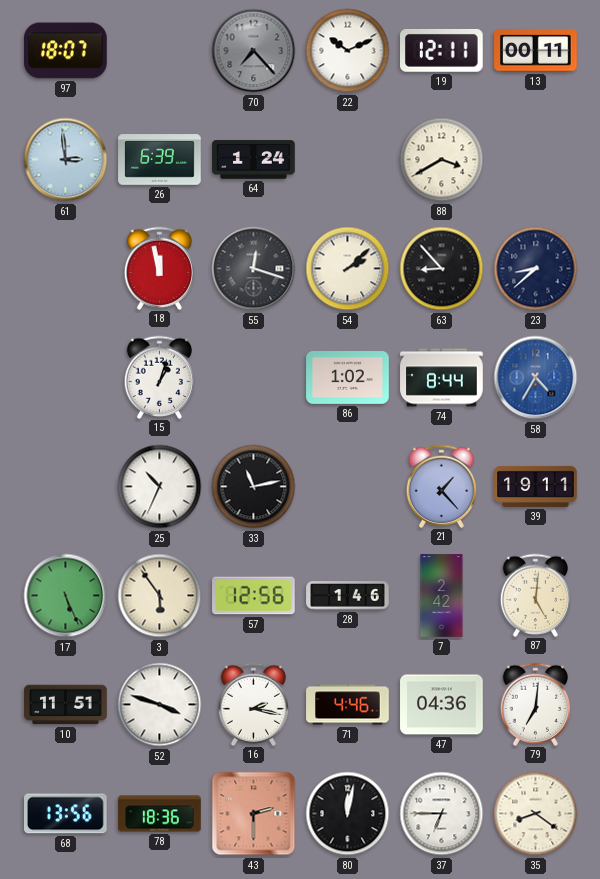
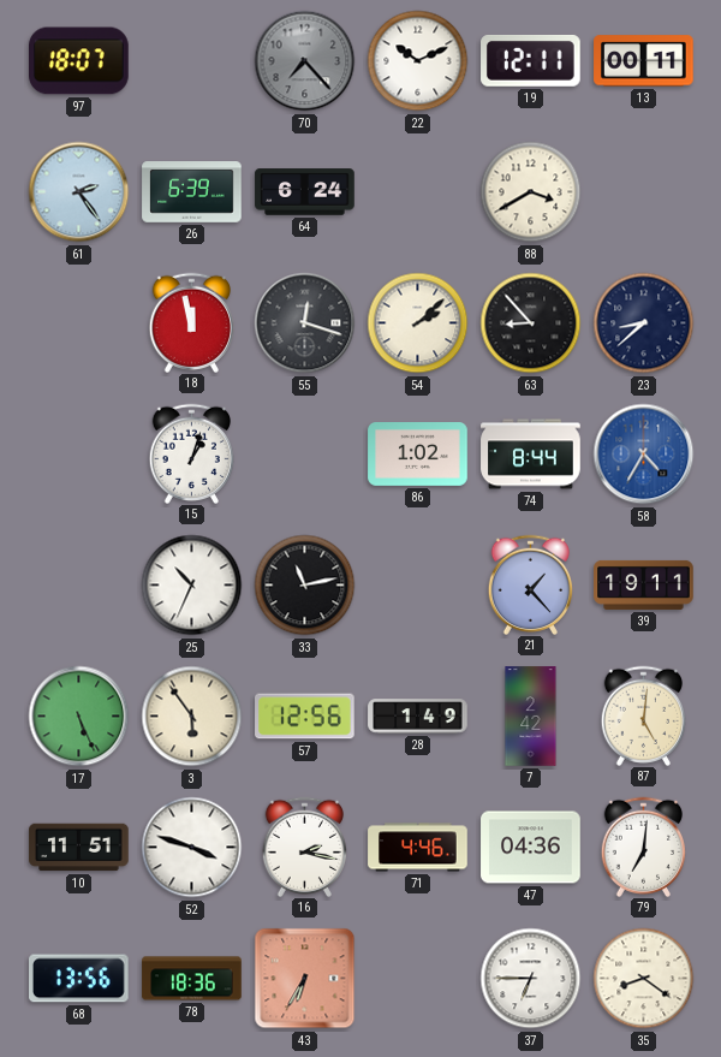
61: 2:59 -> 2:24 (79, 192)
64: 1:24 -> 6:24 (305, 192)
28: 1:46 -> 1:49 (418, 717)
43: 2:30 -> 6:35 (305, 979)
80: 12:02 -> none (348, 814)
